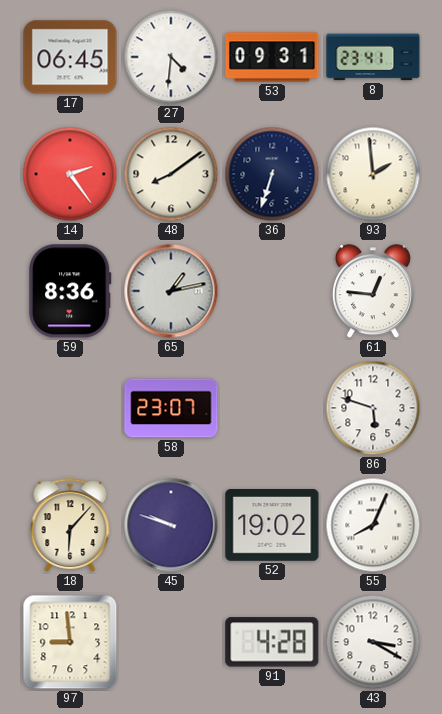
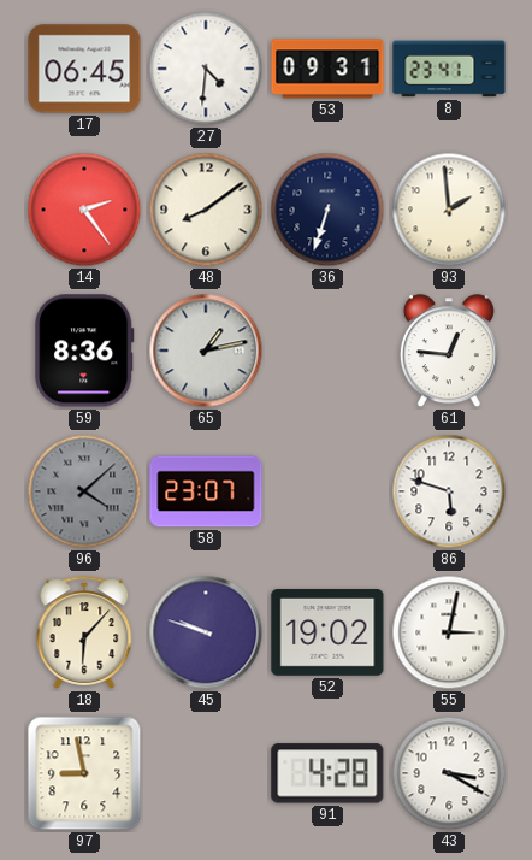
96: none -> 4:08 (84, 491)
55: 8:04 -> 3:02 (449, 632)
97: 8:59 -> 8:58 (84, 773)
